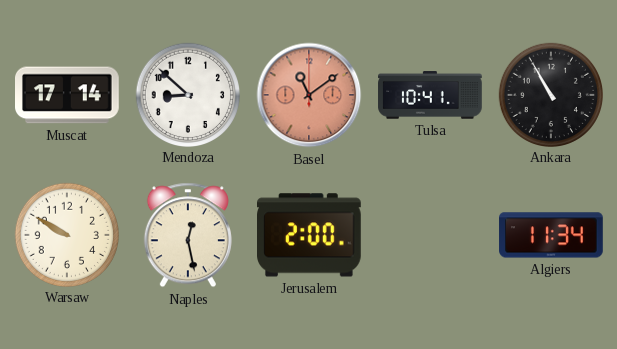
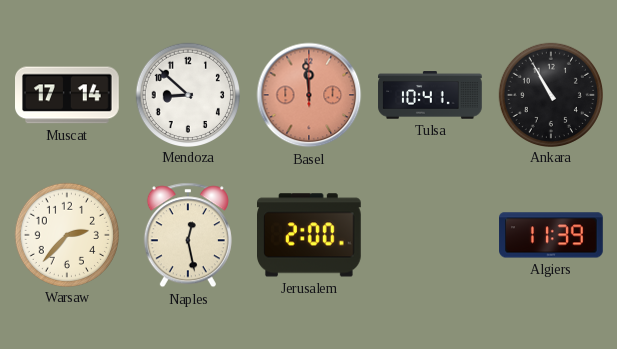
Basel: 11:09 -> 11:59 (309, 95)
Warsaw: 9:50 -> 2:37 (66, 234)
Algiers: 11:34 -> 11:39 (551, 235)
